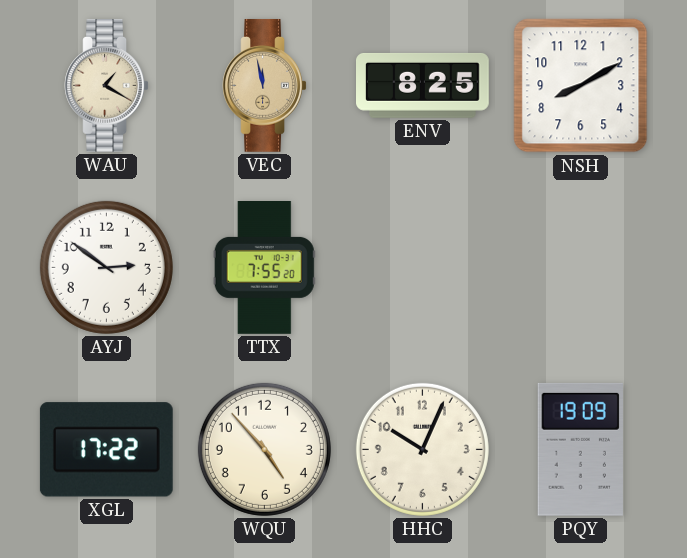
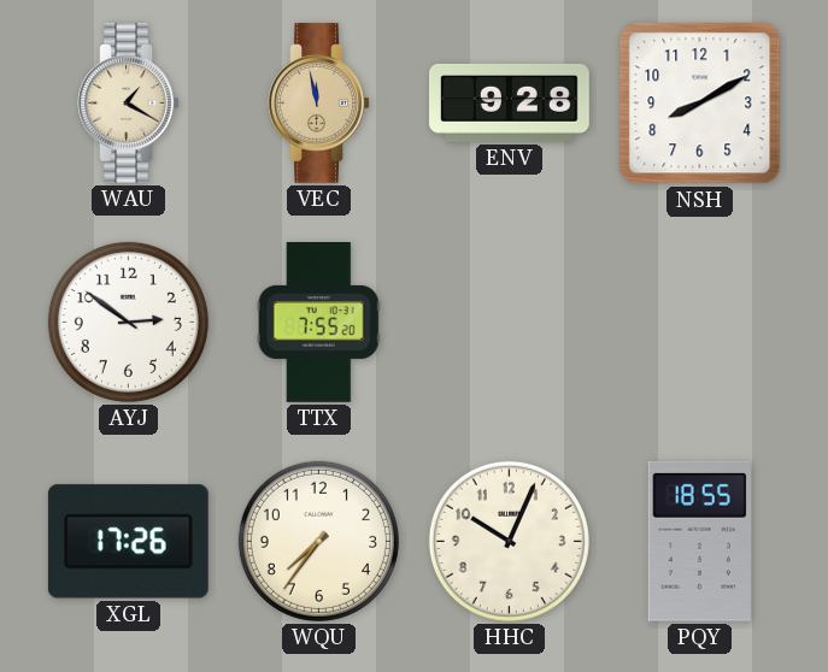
ENV: 8:25 -> 9:28 (510, 102)
XGL: 17:22 -> 17:26 (128, 542)
WQU: 4:53 -> 7:36 (318, 541)
PQY: 19:09 -> 18:55 (699, 541)
